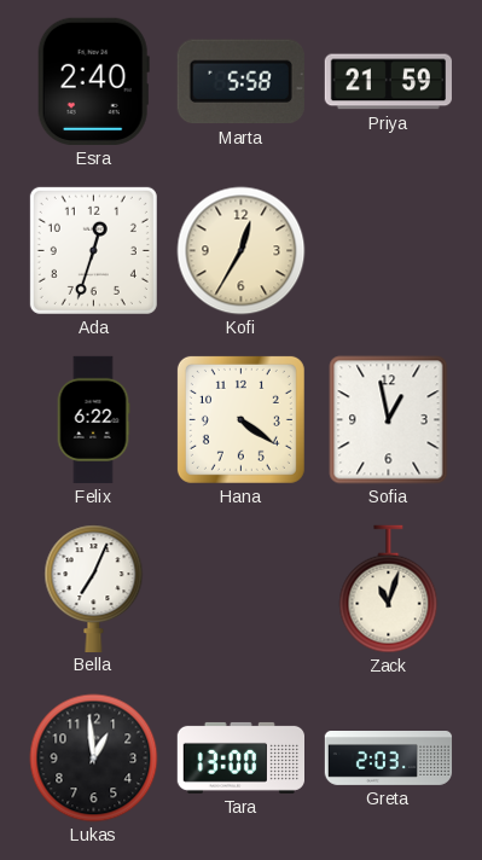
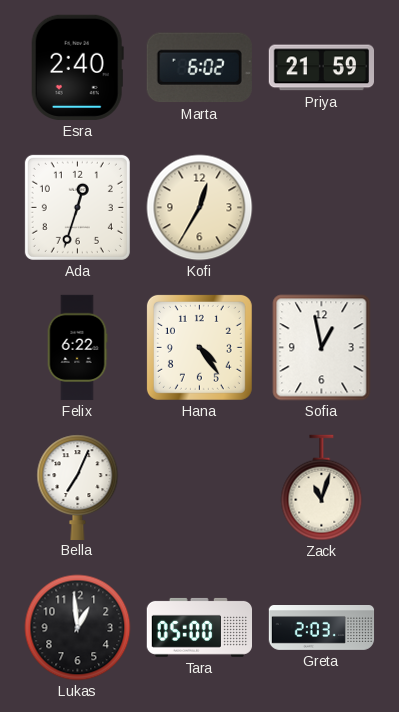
Marta: 5:58 -> 6:02 (199, 68)
Hana: 4:21 -> 4:24 (199, 347)
Tara: 13:00 -> 05:00 (199, 627)
